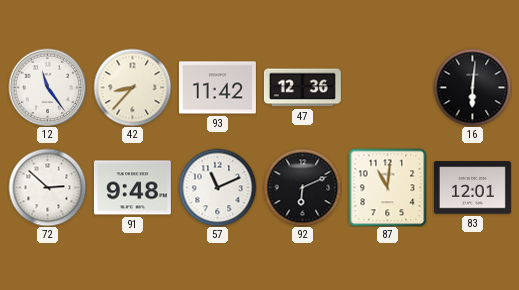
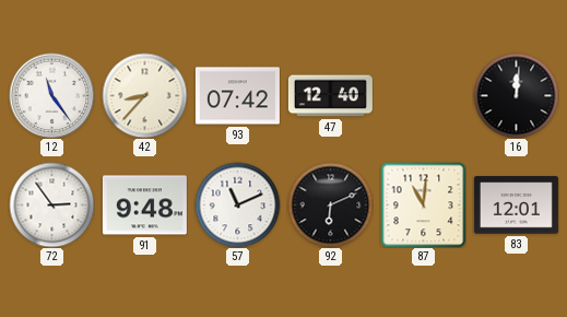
93: 11:42 -> 07:42 (237, 96)
47: 12:36 -> 12:40 (330, 96)
16: 6:01 -> 12:01 (516, 95)
72: 2:52 -> 2:54 (51, 204)
